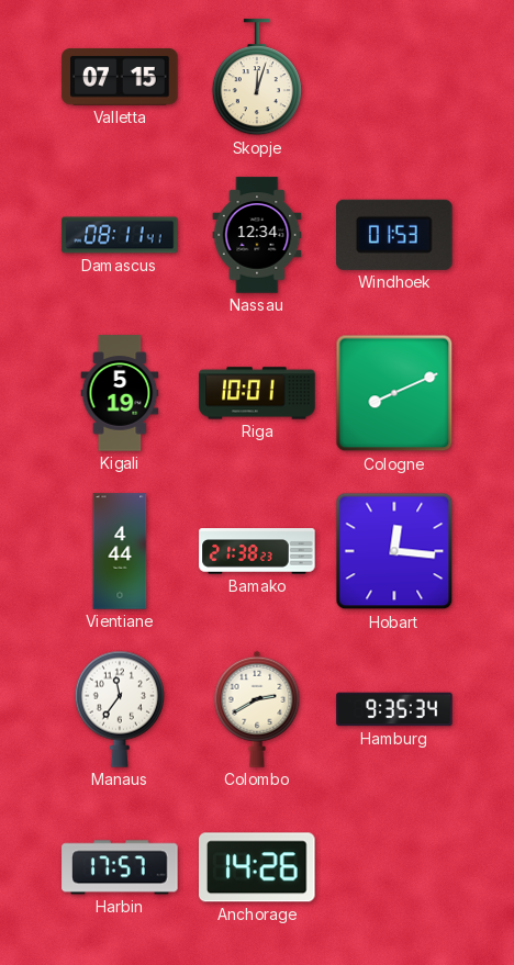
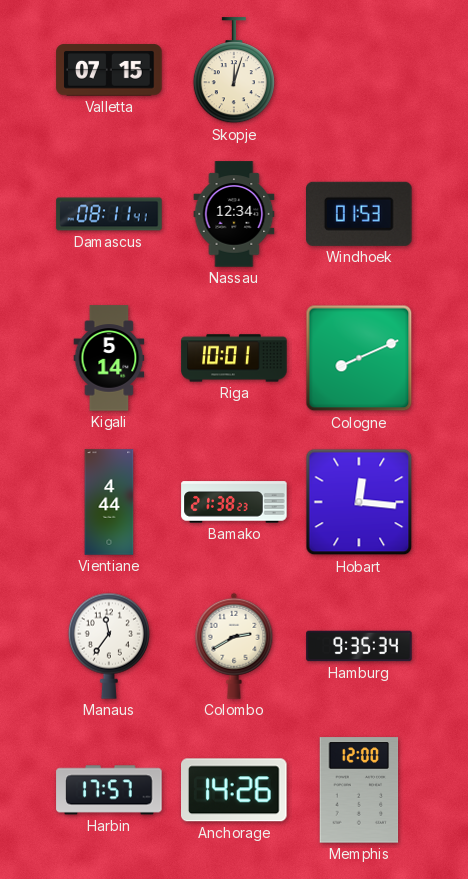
Kigali: 5:19 -> 5:14 (109, 358)
Memphis: none -> 12:00 (359, 790)
